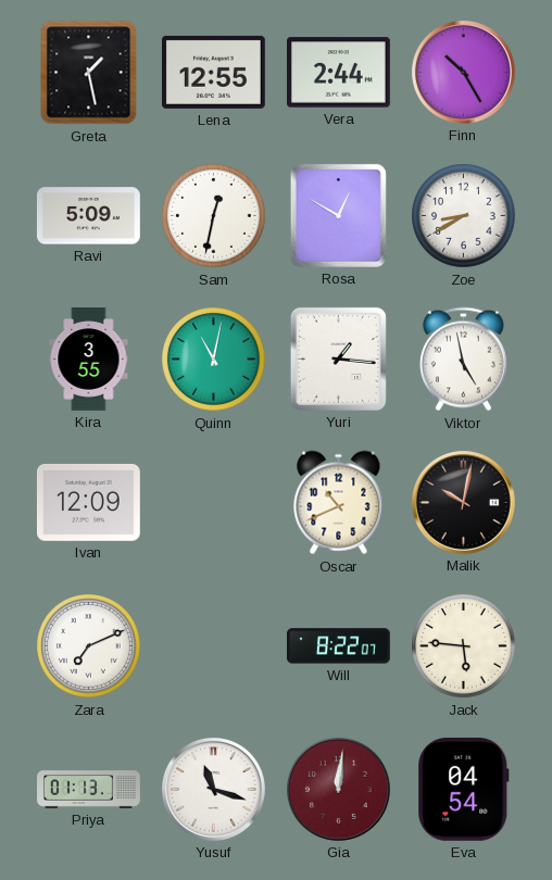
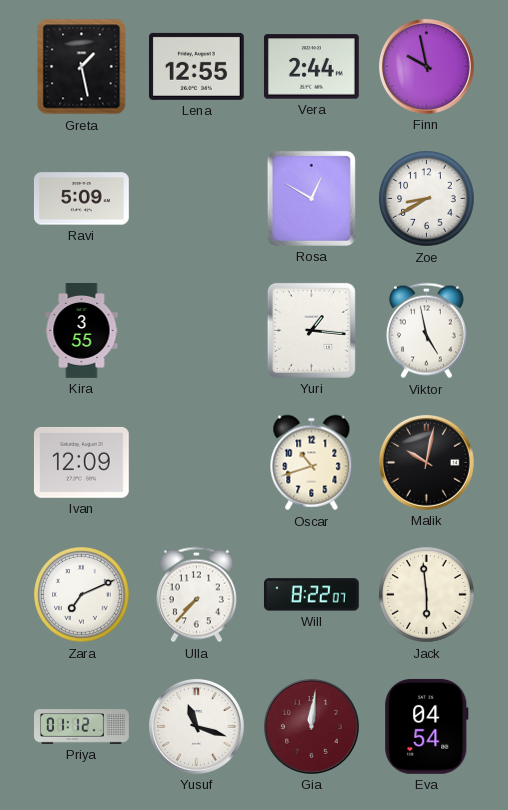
Finn: 10:25 -> 9:58 (426, 66)
Sam: 12:32 -> none (214, 216)
Quinn: 11:02 -> none (214, 360)
Oscar: 10:41 -> 10:42 (312, 463)
Ulla: none -> 7:37 (196, 595)
Jack: 5:46 -> 5:59 (427, 595)
Priya: 01:13 -> 01:12 (82, 727)
